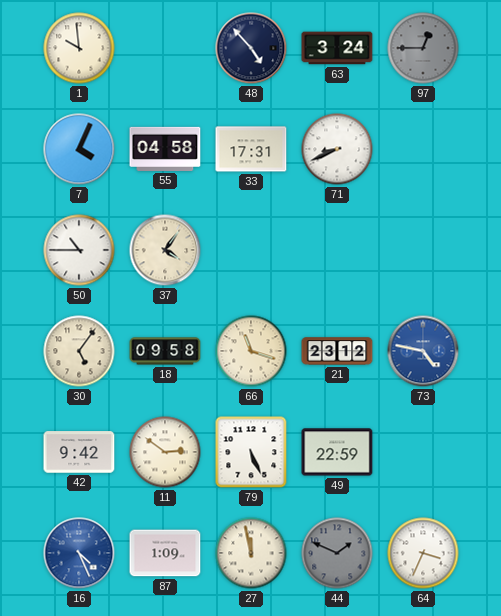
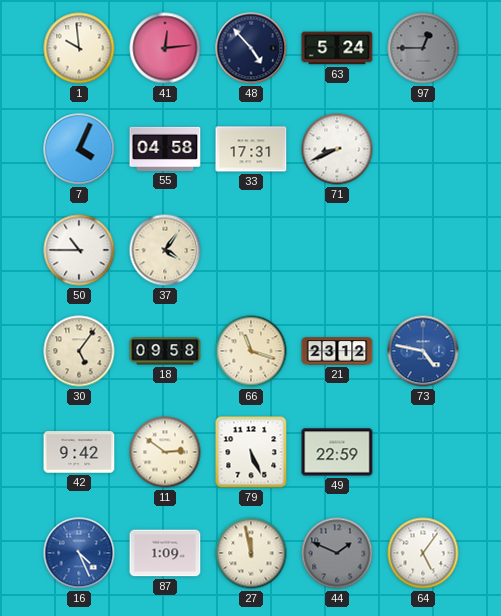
41: none -> 12:14 (165, 48)
63: 3:24 -> 5:24 (337, 48)
64: 3:34 -> 5:06 (423, 553)
